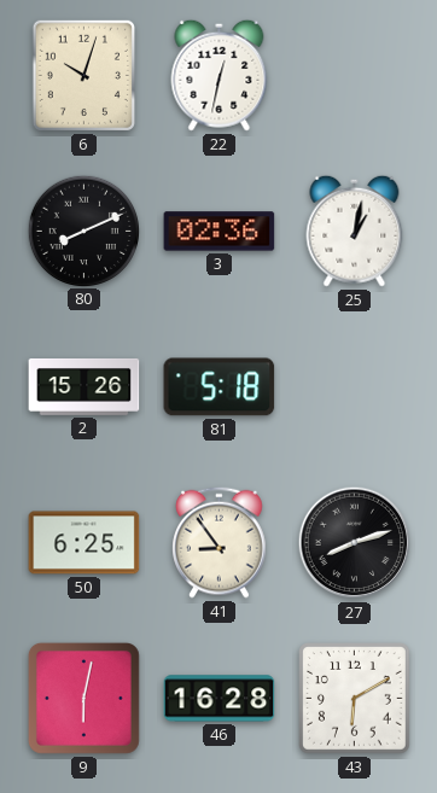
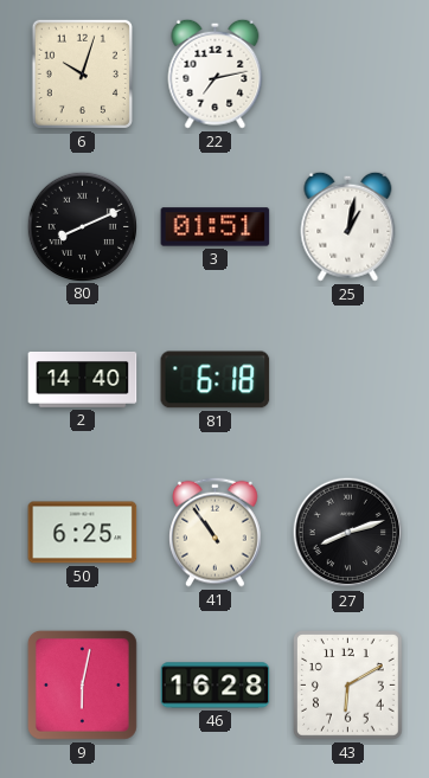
22: 12:32 -> 7:13 (216, 73)
3: 02:36 -> 01:51 (216, 227)
2: 15:26 -> 14:40 (83, 379)
81: 5:18 -> 6:18 (216, 380)
41: 8:54 -> 10:54 (216, 532)
